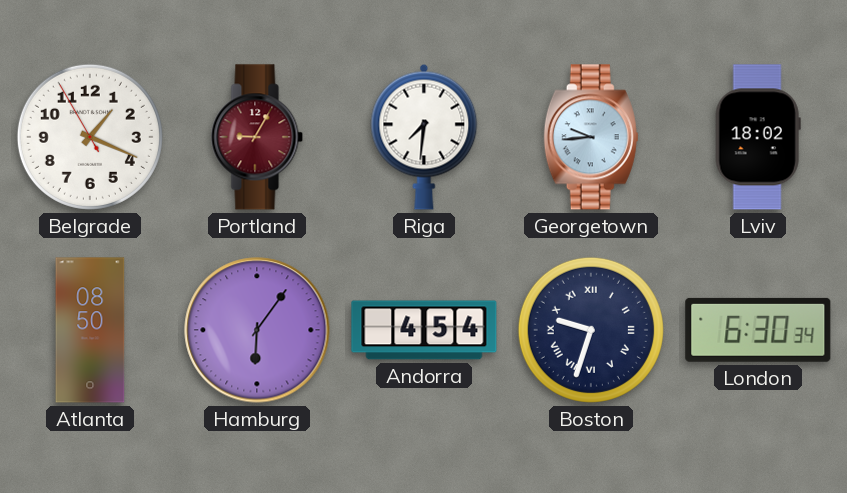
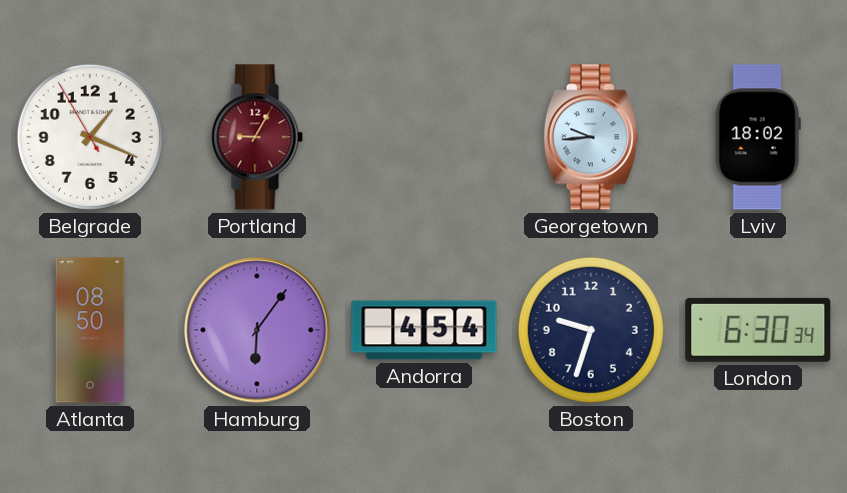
Riga: 7:31 -> none (424, 137)
Boston numerals: Roman -> Arabic (591, 330)
